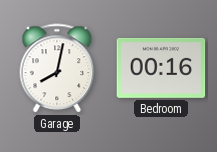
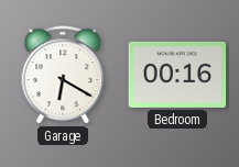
Garage: 8:02 -> 6:20 (63, 75)
